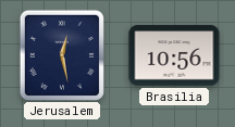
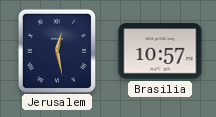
Brasilia: 10:56 -> 10:57 (160, 51)
